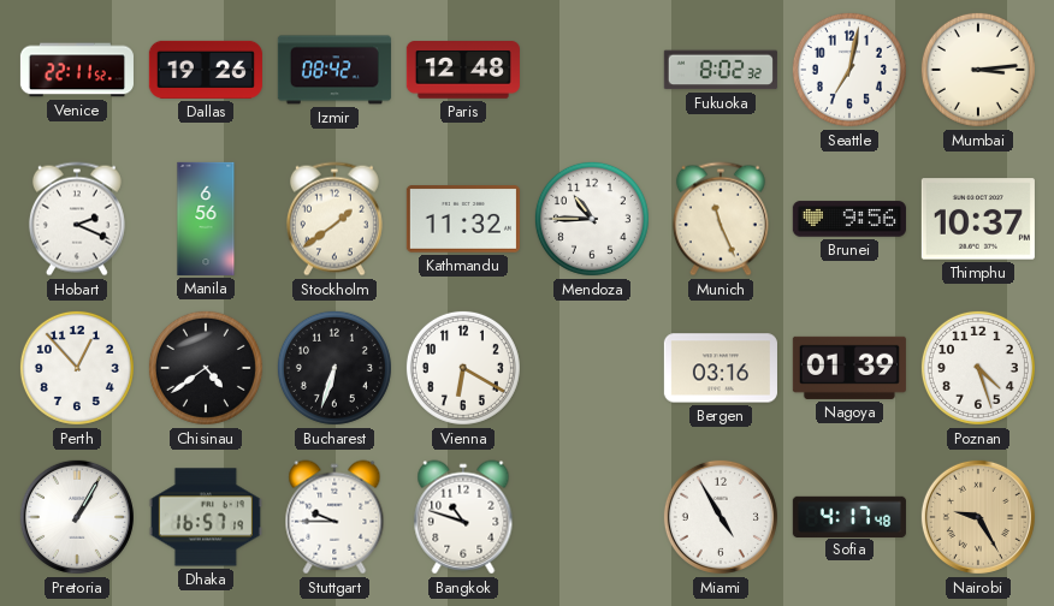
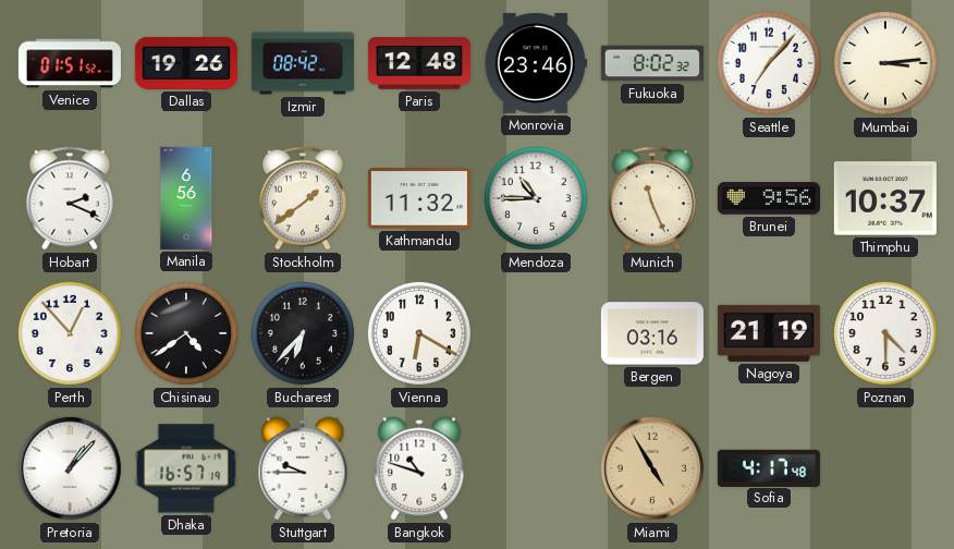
Venice: 22:11 -> 01:51 (70, 63)
Monrovia: none -> 23:46 (536, 63)
Seattle: 7:02 -> 7:07 (769, 63)
Bucharest: 6:33 -> 6:37 (303, 333)
Nagoya: 01:39 -> 21:19 (769, 333)
Poznan: 4:27 -> 4:30 (885, 333)
Pretoria: 1:05 -> 1:07 (70, 468)
Miami dial: white -> champagne (652, 468)
Nairobi: 9:25 -> none (978, 517)
